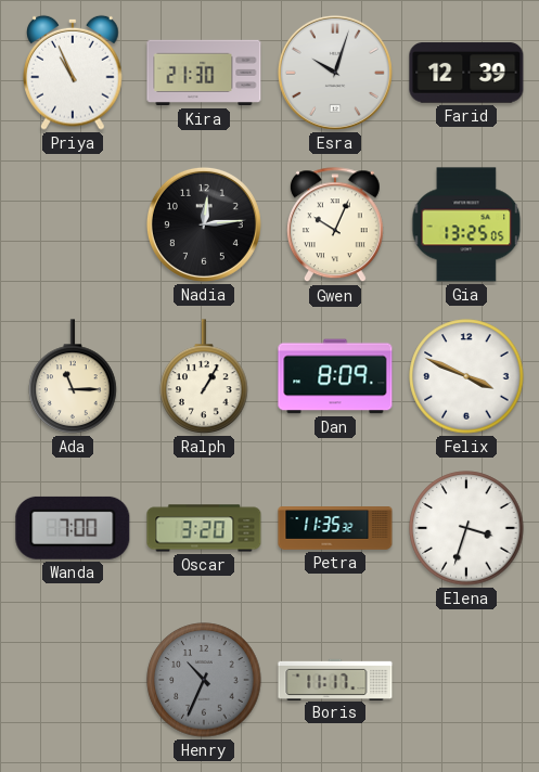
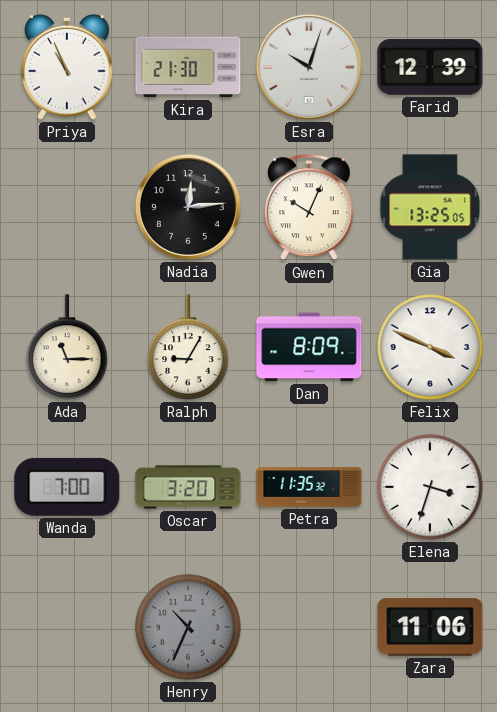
Ralph: 1:05 -> 9:05 (188, 347)
Boris: 11:17 -> none (335, 679)
Zara: none -> 11:06 (430, 627)
